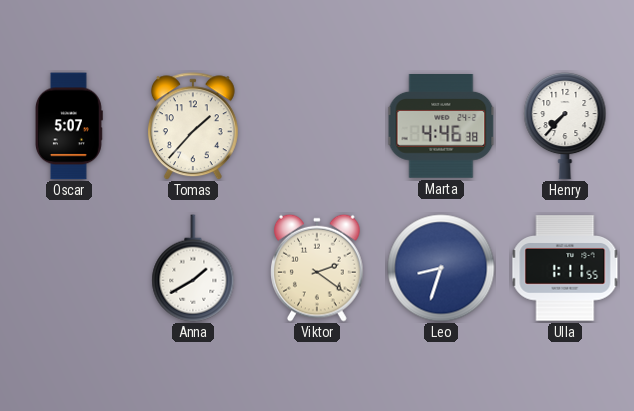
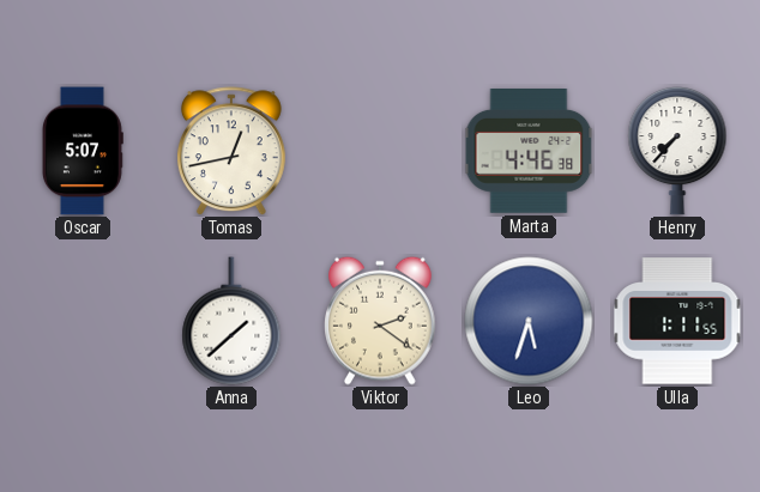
Tomas: 1:37 -> 12:43 (231, 151)
Anna: 1:40 -> 1:38 (231, 321)
Leo: 8:33 -> 5:33 (529, 321)
